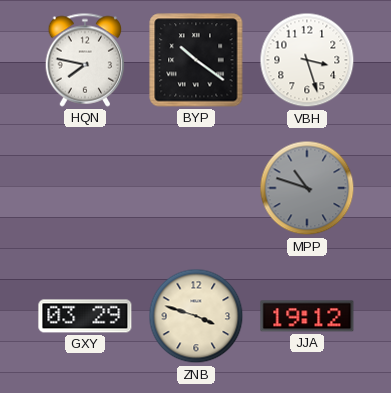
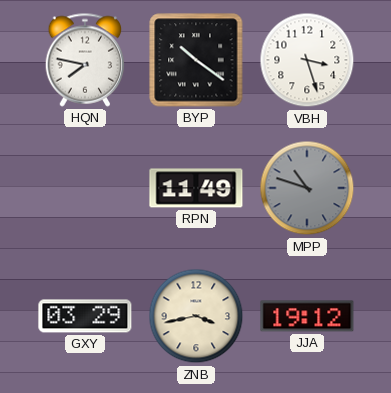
RPN: none -> 11:49 (196, 188)
ZNB: 3:48 -> 3:43 (196, 316)
